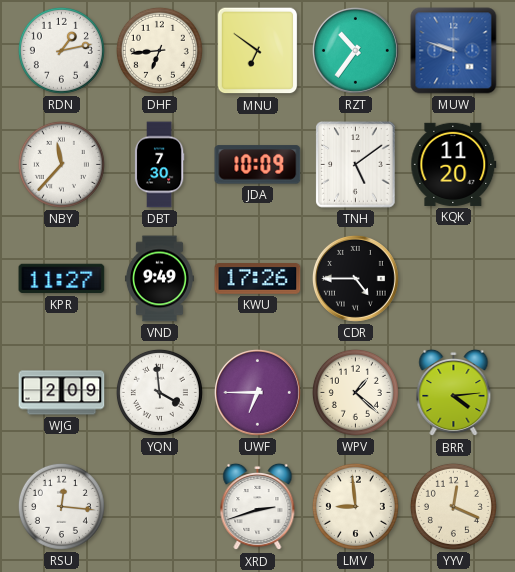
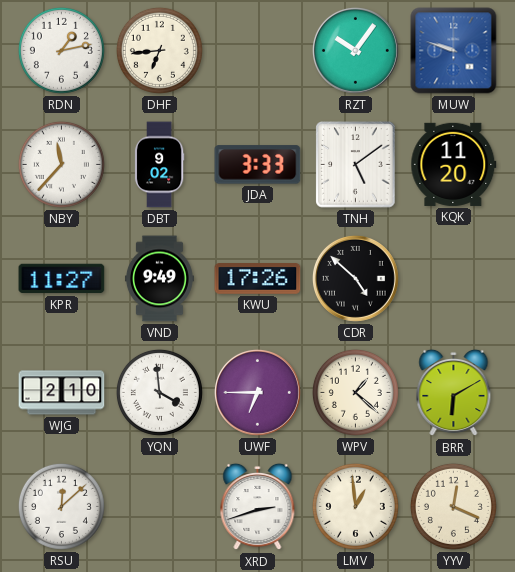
MNU: 6:51 -> none (258, 51)
RZT: 10:36 -> 10:06 (355, 50)
DBT: 7:30 -> 9:02 (159, 165)
JDA: 10:09 -> 3:33 (258, 165)
CDR: 4:45 -> 4:52 (355, 278)
WJG: 2:09 -> 2:10 (62, 393)
BRR: 4:14 -> 6:10 (454, 393)
RSU: 12:16 -> 12:08 (61, 506)
LMV: 8:59 -> 12:59 (355, 506)
